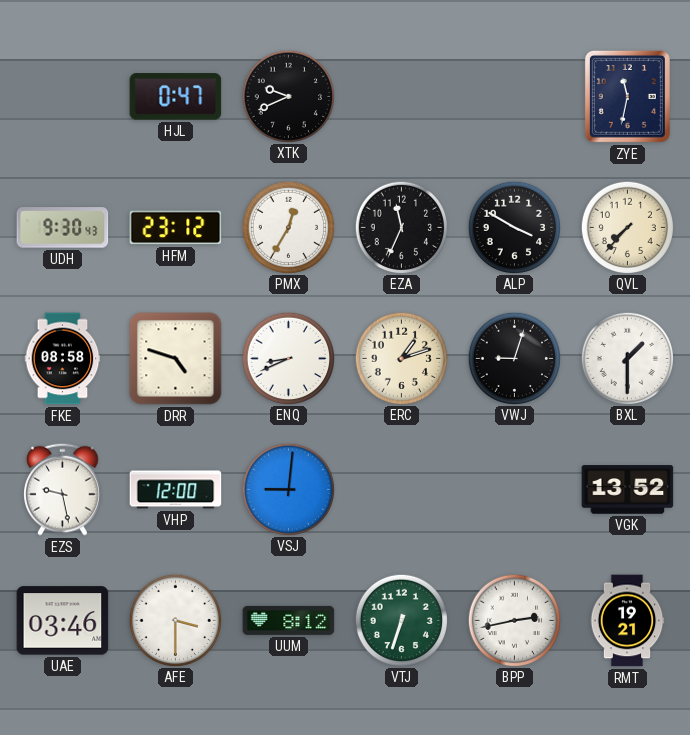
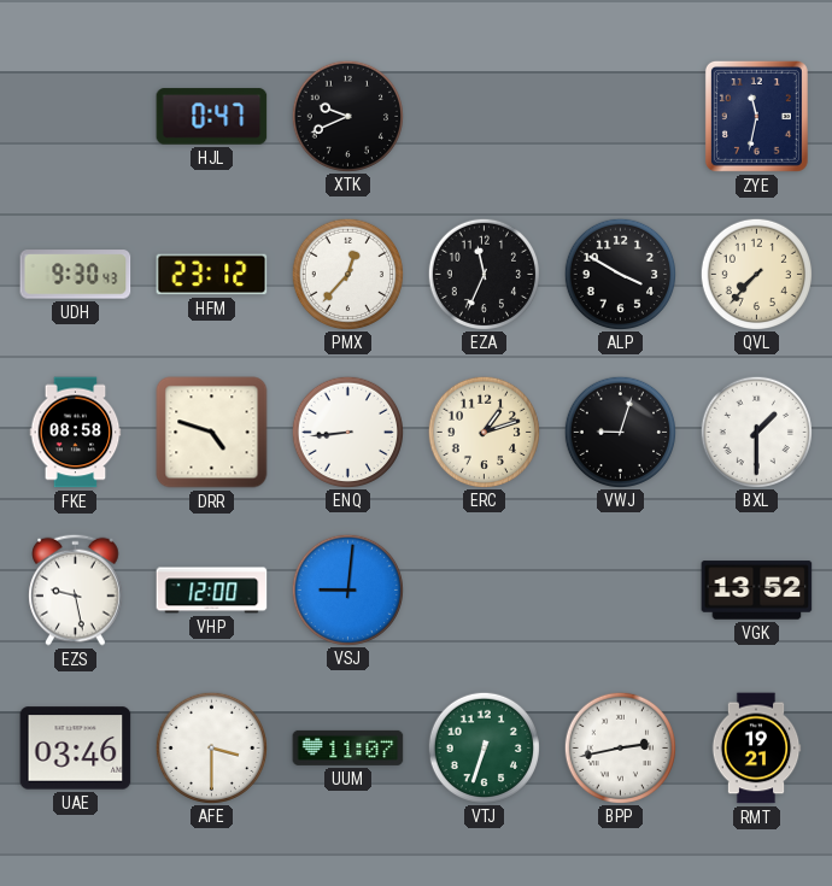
PMX: 12:35 -> 12:37 (347, 274)
ENQ: 8:41 -> 8:44 (347, 432)
UUM: 8:12 -> 11:07 (348, 747)
